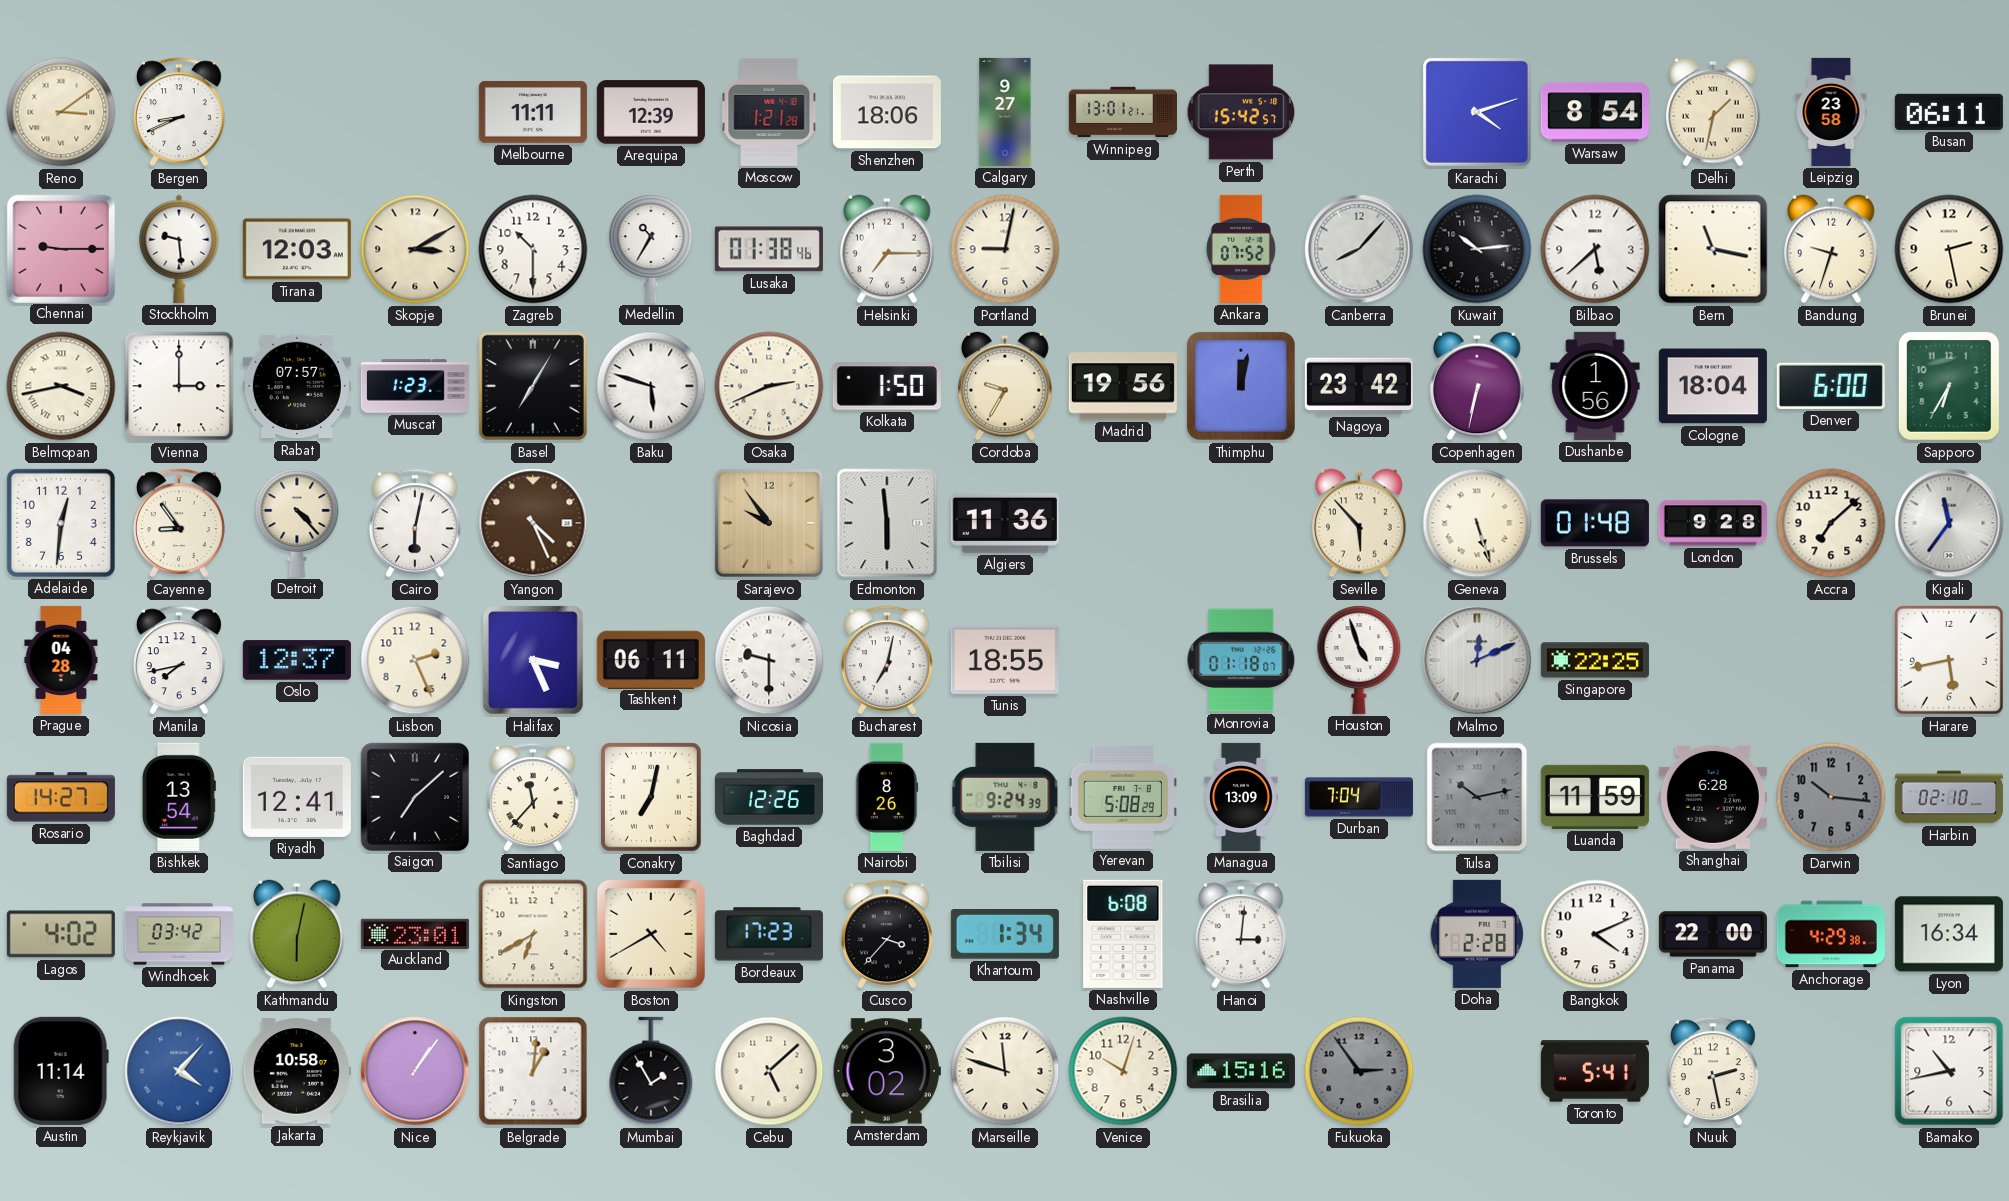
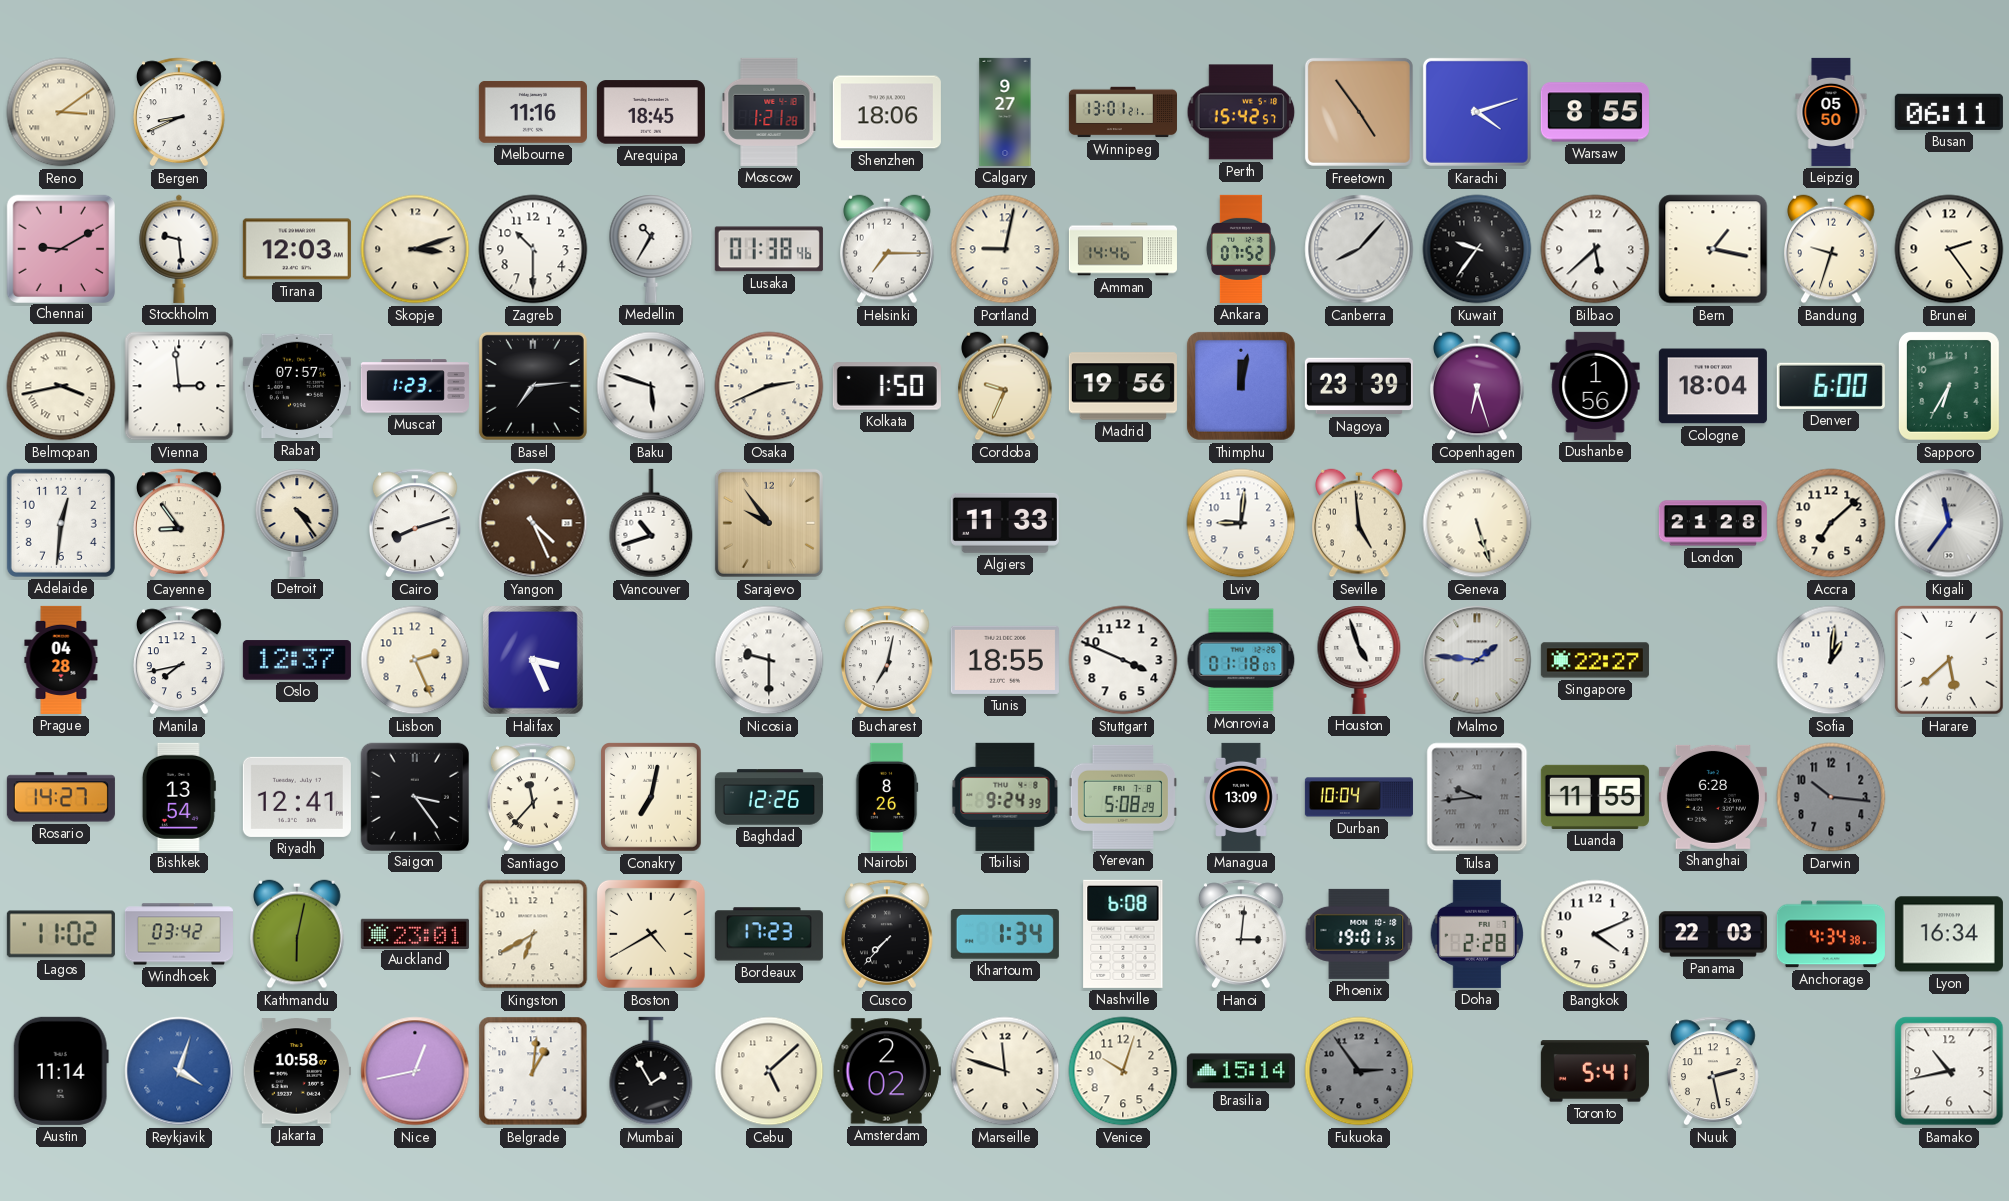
Melbourne: 11:11 -> 11:16 (533, 112)
Arequipa: 12:39 -> 18:45 (651, 112)
Freetown: none -> 4:54 (1359, 112)
Warsaw: 8:54 -> 8:55 (1595, 112)
Delhi: 1:32 -> none (1713, 112)
Leipzig: 23:58 -> 05:50 (1831, 112)
Chennai: 9:15 -> 9:10 (60, 248)
Skopje: 3:10 -> 3:12 (415, 249)
Amman: none -> 14:46 (1123, 249)
Kuwait: 10:14 -> 9:36 (1477, 249)
Bern: 11:17 -> 1:17 (1713, 249)
Brunei: 2:28 -> 2:24 (1949, 249)
Vienna: 3:00 -> 2:59 (179, 386)
Basel: 7:05 -> 7:14 (533, 386)
Cordoba: 9:35 -> 9:34 (1005, 386)
Nagoya: 23:42 -> 23:39 (1359, 386)
Copenhagen: 6:32 -> 6:27 (1477, 386)
Detroit: 4:23 -> 4:24 (297, 523)
Cairo: 6:02 -> 8:12 (415, 523)
Vancouver: none -> 10:42 (651, 523)
Edmonton: 5:59 -> none (887, 523)
Algiers: 11:36 -> 11:33 (1005, 523)
Lviv: none -> 9:01 (1241, 523)
Seville: 5:53 -> 4:59 (1359, 523)
Brussels: 01:48 -> none (1595, 523)
London: 9:28 -> 21:28 (1713, 523)
Tashkent: 06:11 -> none (651, 659)
Stuttgart: none -> 3:49 (1123, 660)
Malmo: 12:11 -> 1:46 (1477, 660)
Singapore: 22:25 -> 22:27 (1595, 660)
Sofia: none -> 1:01 (1831, 660)
Harare: 5:43 -> 5:38 (1950, 661)
Saigon: 7:08 -> 3:24 (414, 796)
Durban: 7:04 -> 10:04 (1359, 797)
Tulsa: 10:13 -> 9:44 (1477, 797)
Luanda: 11:59 -> 11:55 (1595, 797)
Harbin: 02:10 -> none (1949, 797)
Lagos: 4:02 -> 11:02 (61, 934)
Cusco: 3:37 -> 7:37 (887, 934)
Phoenix: none -> 19:01 (1359, 934)
Panama: 22:00 -> 22:03 (1713, 934)
Anchorage: 4:29 -> 4:34 (1831, 934)
Reykjavik: 4:07 -> 4:03 (179, 1071)
Nice: 1:06 -> 12:43 (415, 1071)
Amsterdam: 3:02 -> 2:02 (887, 1071)
Brasilia: 15:16 -> 15:14 (1241, 1071)
